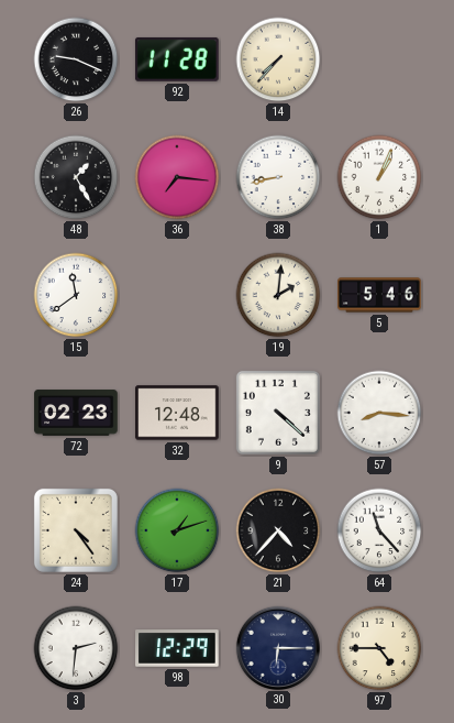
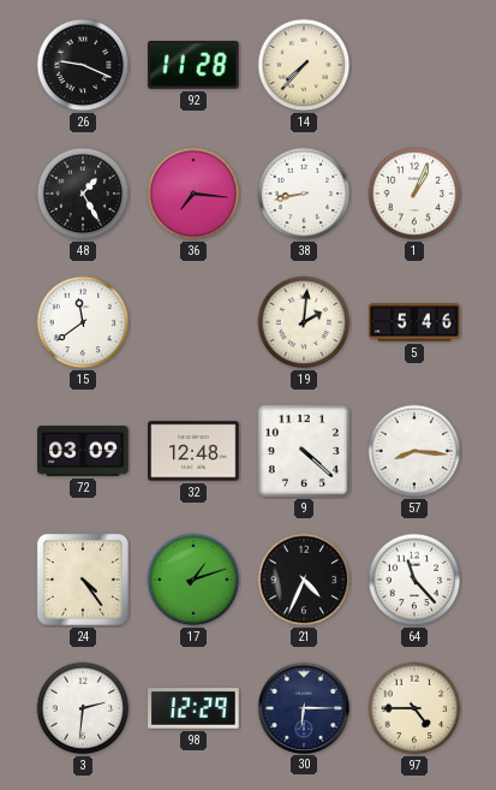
72: 02:23 -> 03:09 (83, 451)
21: 4:37 -> 4:34 (304, 580)
